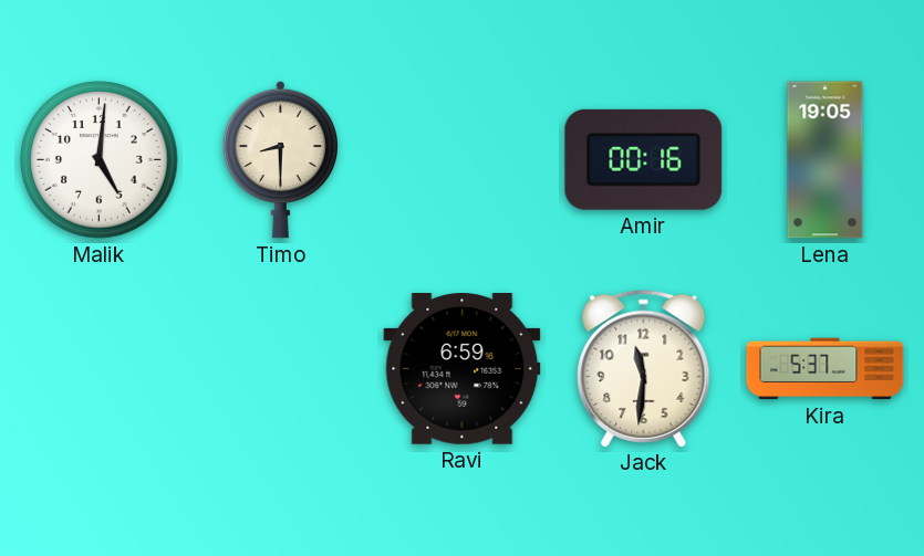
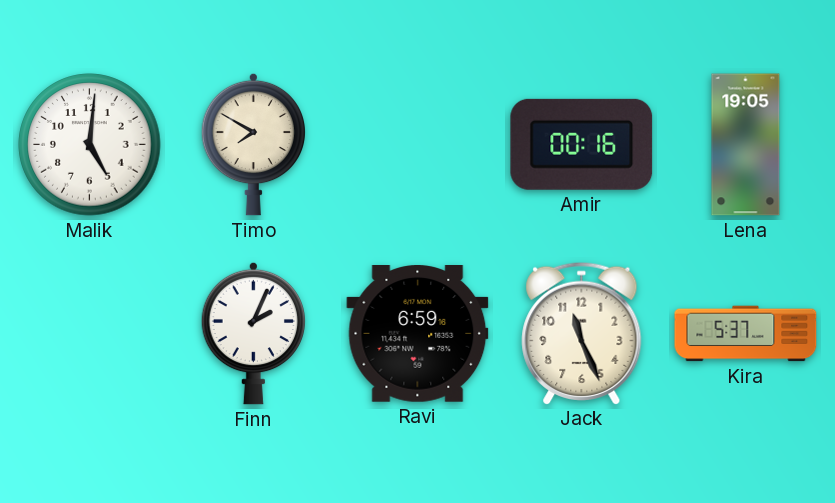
Timo: 8:30 -> 7:50 (253, 144)
Finn: none -> 2:04 (253, 333)
Jack: 11:31 -> 11:26 (582, 333)
